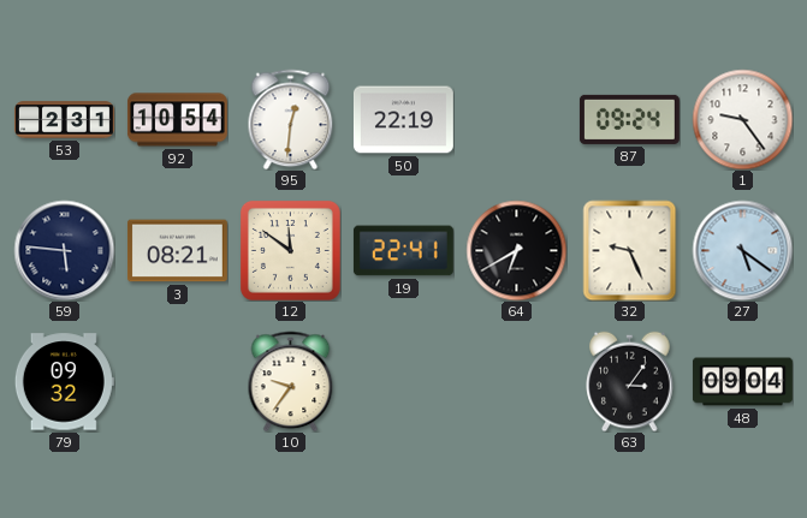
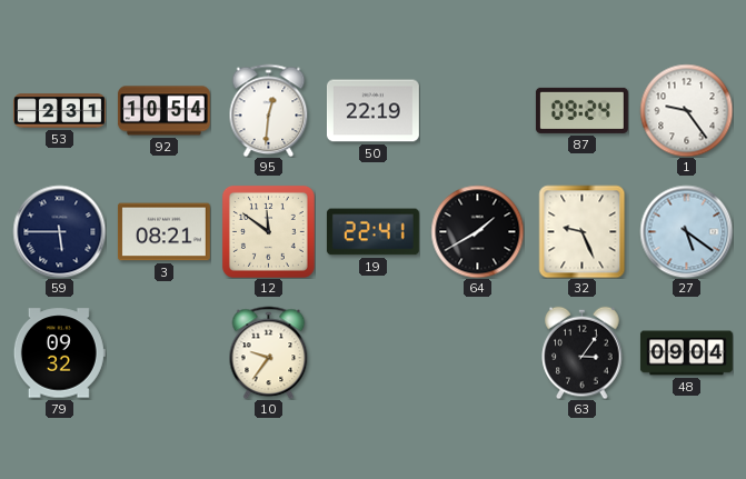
59: 5:46 -> 5:45 (59, 231)
64: 6:40 -> 1:40 (477, 231)
